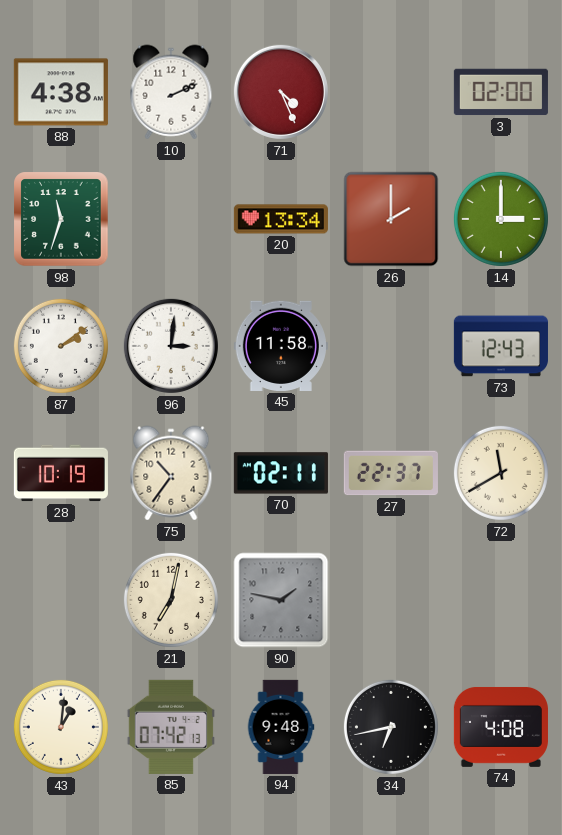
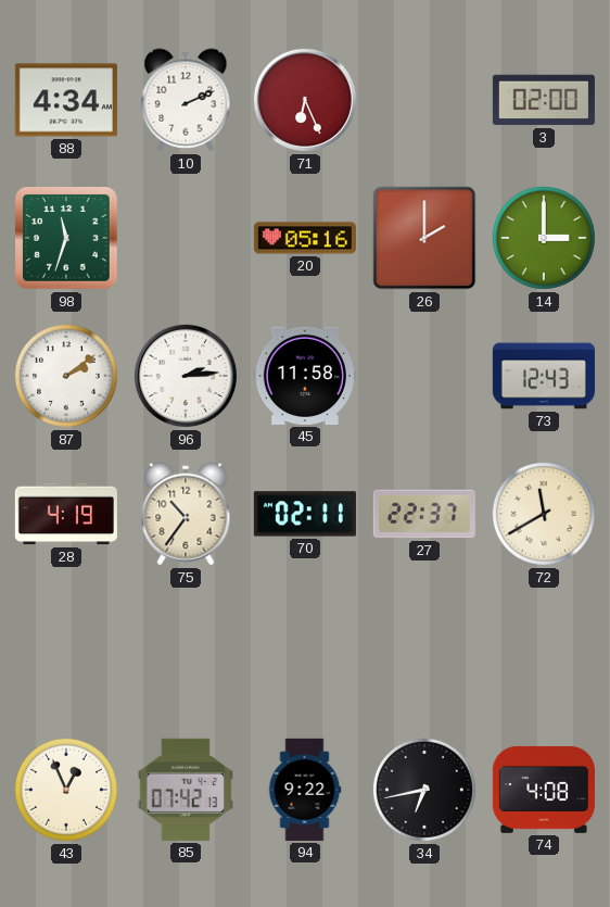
88: 4:38 -> 4:34 (66, 100)
71: 4:26 -> 6:26 (305, 100)
20: 13:34 -> 05:16 (305, 238)
96: 3:01 -> 2:14 (186, 376)
28: 10:19 -> 4:19 (66, 514)
21: 7:02 -> none (171, 600)
90: 1:47 -> none (281, 600)
43: 1:01 -> 12:56 (66, 790)
94: 9:48 -> 9:22 (305, 790)
